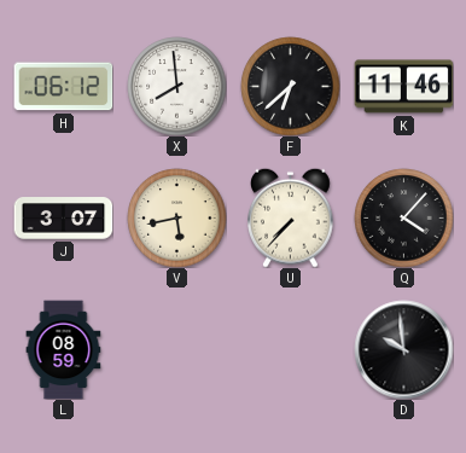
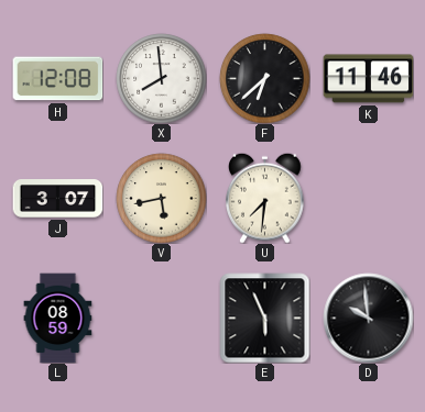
H: 06:12 -> 12:08 (57, 79)
U: 7:37 -> 7:31 (265, 198)
Q: 4:07 -> none (403, 217)
E: none -> 5:56 (264, 318)
